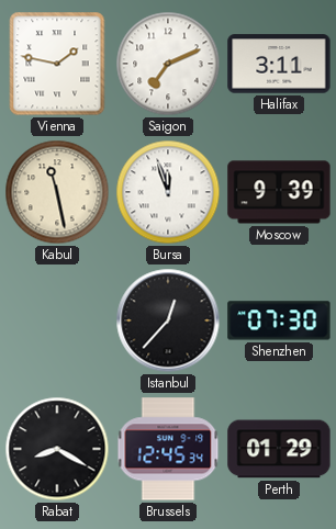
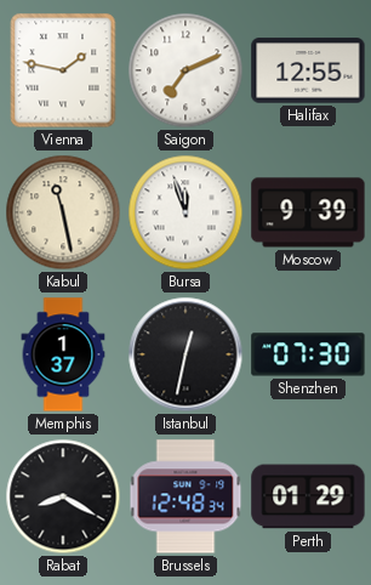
Halifax: 3:11 -> 12:55 (308, 70)
Memphis: none -> 1:37 (63, 354)
Istanbul: 12:37 -> 12:32 (185, 354)
Brussels: 12:45 -> 12:48 (185, 496)
